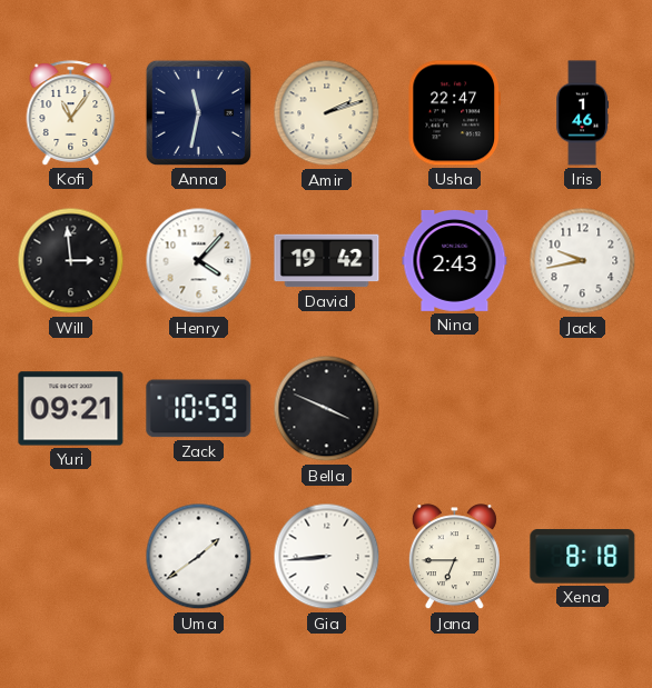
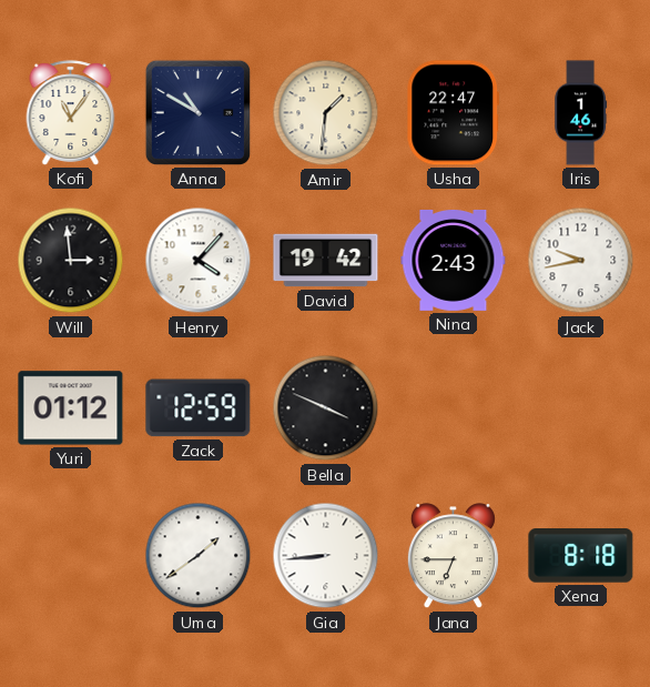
Anna: 11:32 -> 10:50 (197, 112)
Amir: 2:12 -> 1:31 (326, 113)
Yuri: 09:21 -> 01:12 (71, 408)
Zack: 10:59 -> 12:59 (199, 408)
